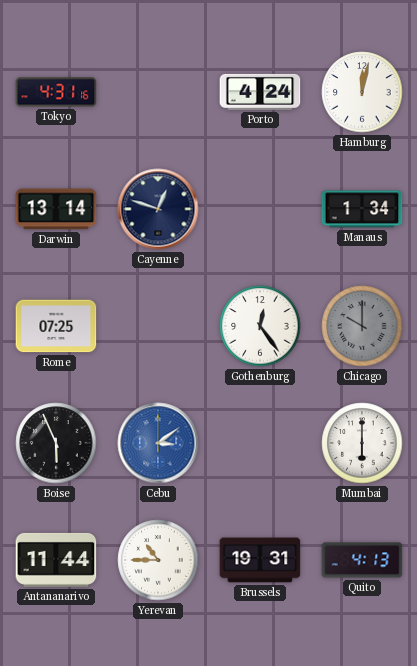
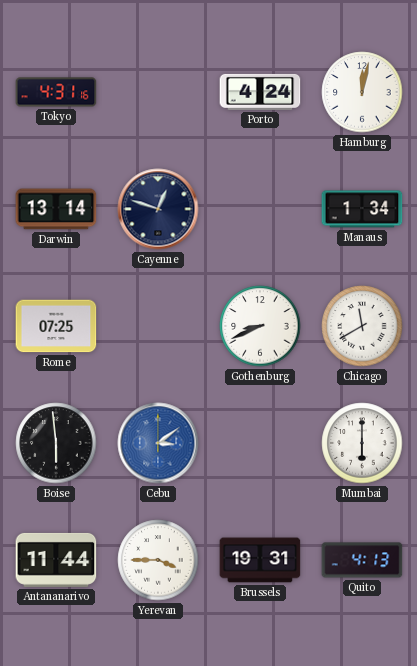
Gothenburg: 12:24 -> 8:41 (260, 326)
Chicago: 10:00 -> 11:40 (362, 326)
Chicago dial: grey -> white (362, 326)
Boise: 5:56 -> 5:59 (56, 443)
Yerevan: 10:45 -> 3:45 (158, 560)
